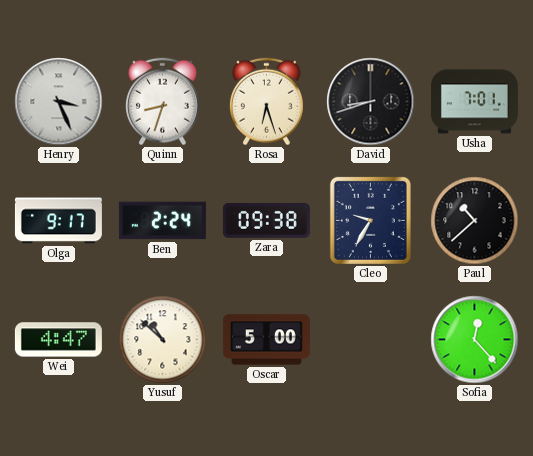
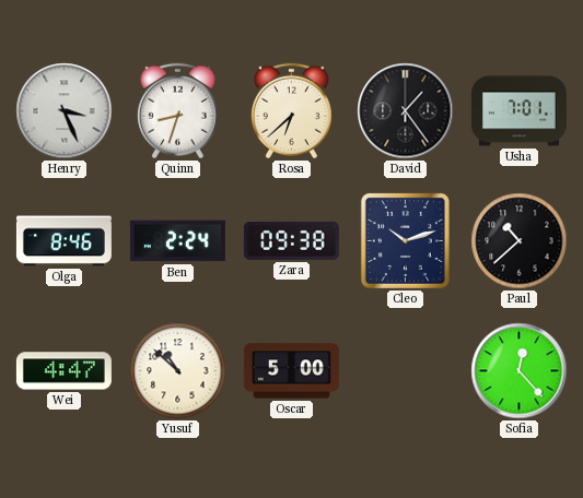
Rosa: 6:27 -> 6:38 (291, 111)
David: 8:42 -> 1:24 (406, 111)
Olga: 9:17 -> 8:46 (63, 241)
Cleo: 9:35 -> 10:12 (405, 240)
